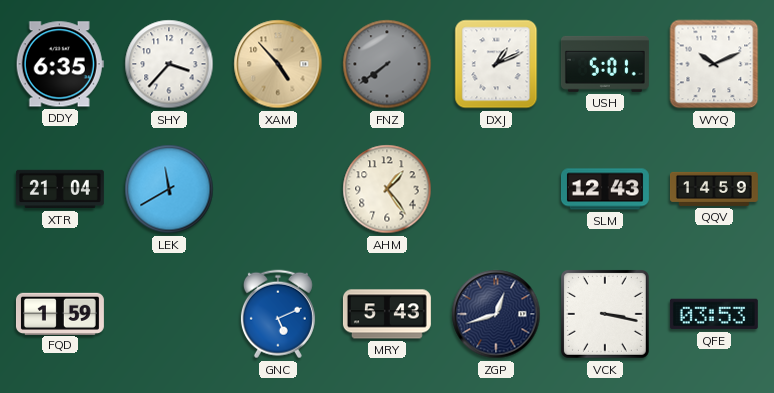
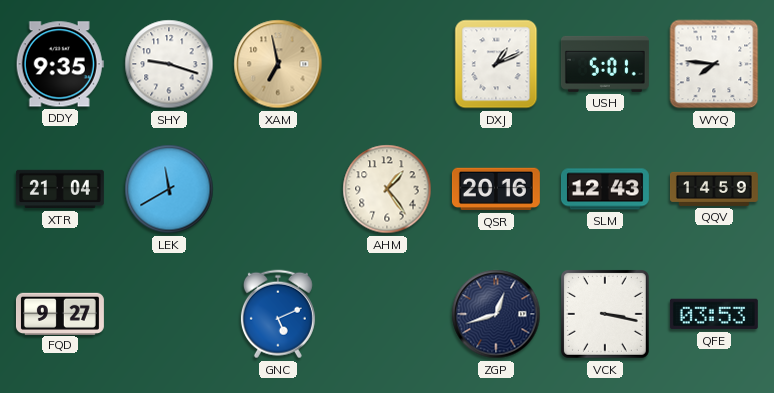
DDY: 6:35 -> 9:35 (60, 64)
SHY: 3:37 -> 9:18 (169, 64)
XAM: 4:53 -> 6:58 (278, 64)
FNZ: 7:39 -> none (387, 64)
WYQ: 10:11 -> 7:46 (714, 64)
QSR: none -> 20:16 (496, 189)
FQD: 1:59 -> 9:27 (60, 313)
MRY: 5:43 -> none (387, 314)
